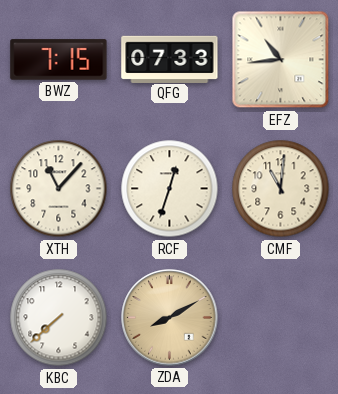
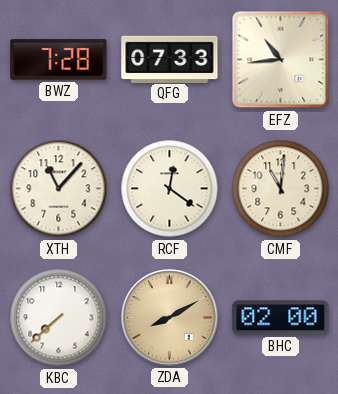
BWZ: 7:15 -> 7:28 (59, 60)
RCF: 12:33 -> 12:21 (170, 189)
BHC: none -> 02:00 (281, 318)
